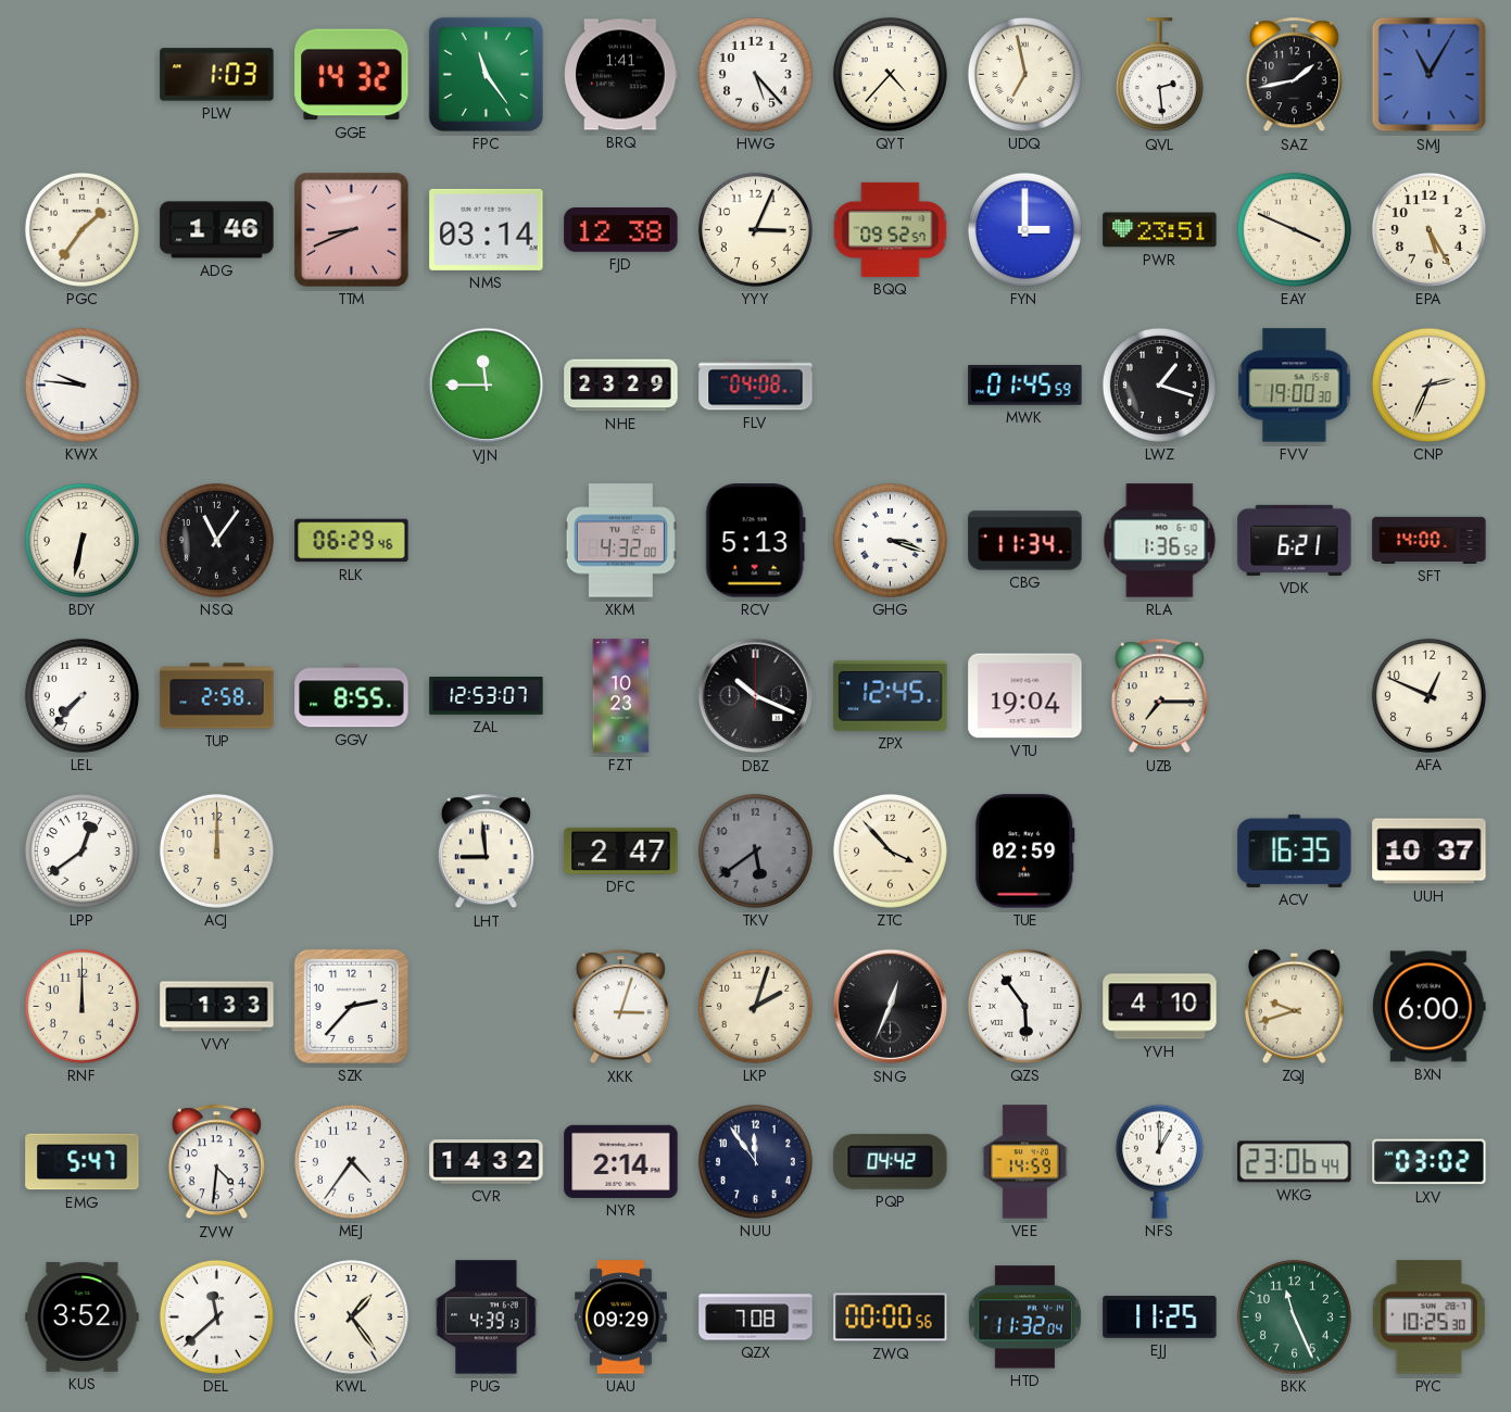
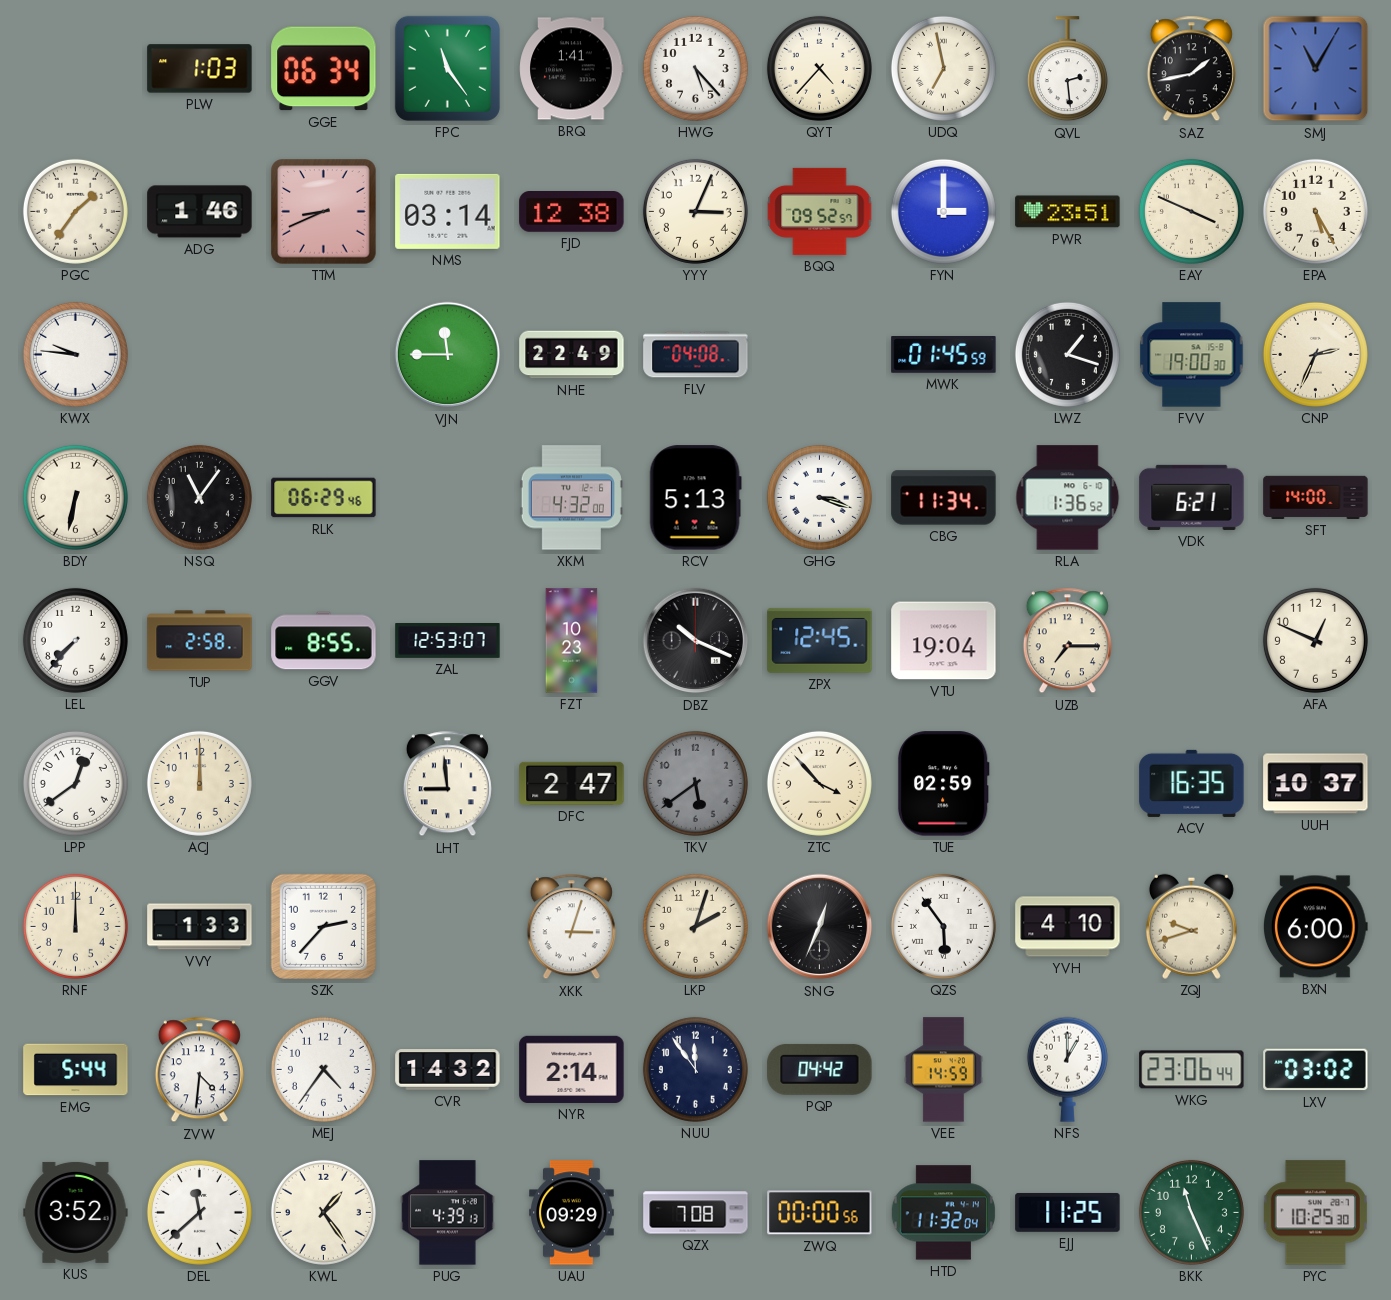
GGE: 14:32 -> 06:34 (324, 69)
NHE: 23:29 -> 22:49 (572, 355)
EMG: 5:47 -> 5:44 (76, 1070)
